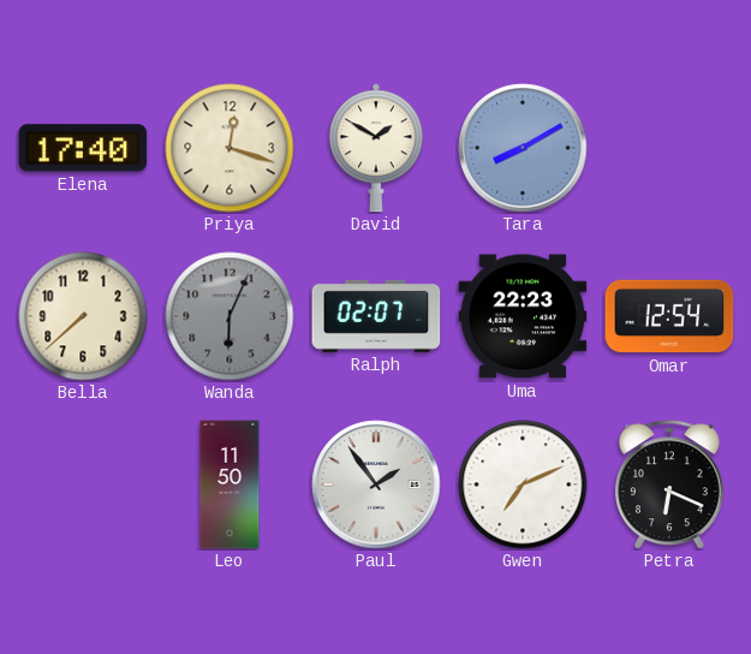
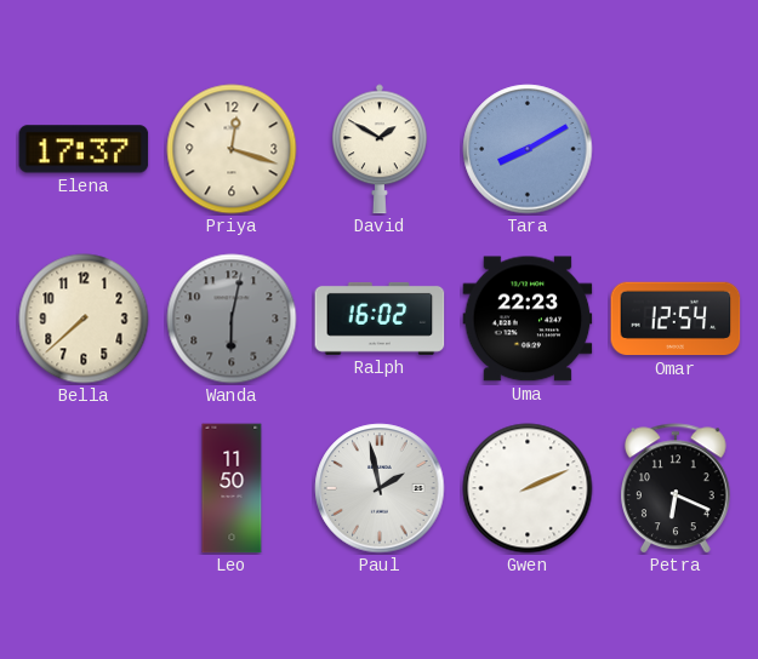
Elena: 17:40 -> 17:37 (84, 149)
Wanda: 6:04 -> 6:02 (232, 319)
Ralph: 02:07 -> 16:02 (380, 319)
Paul: 1:54 -> 1:58 (380, 488)
Gwen: 7:11 -> 2:11 (528, 488)
